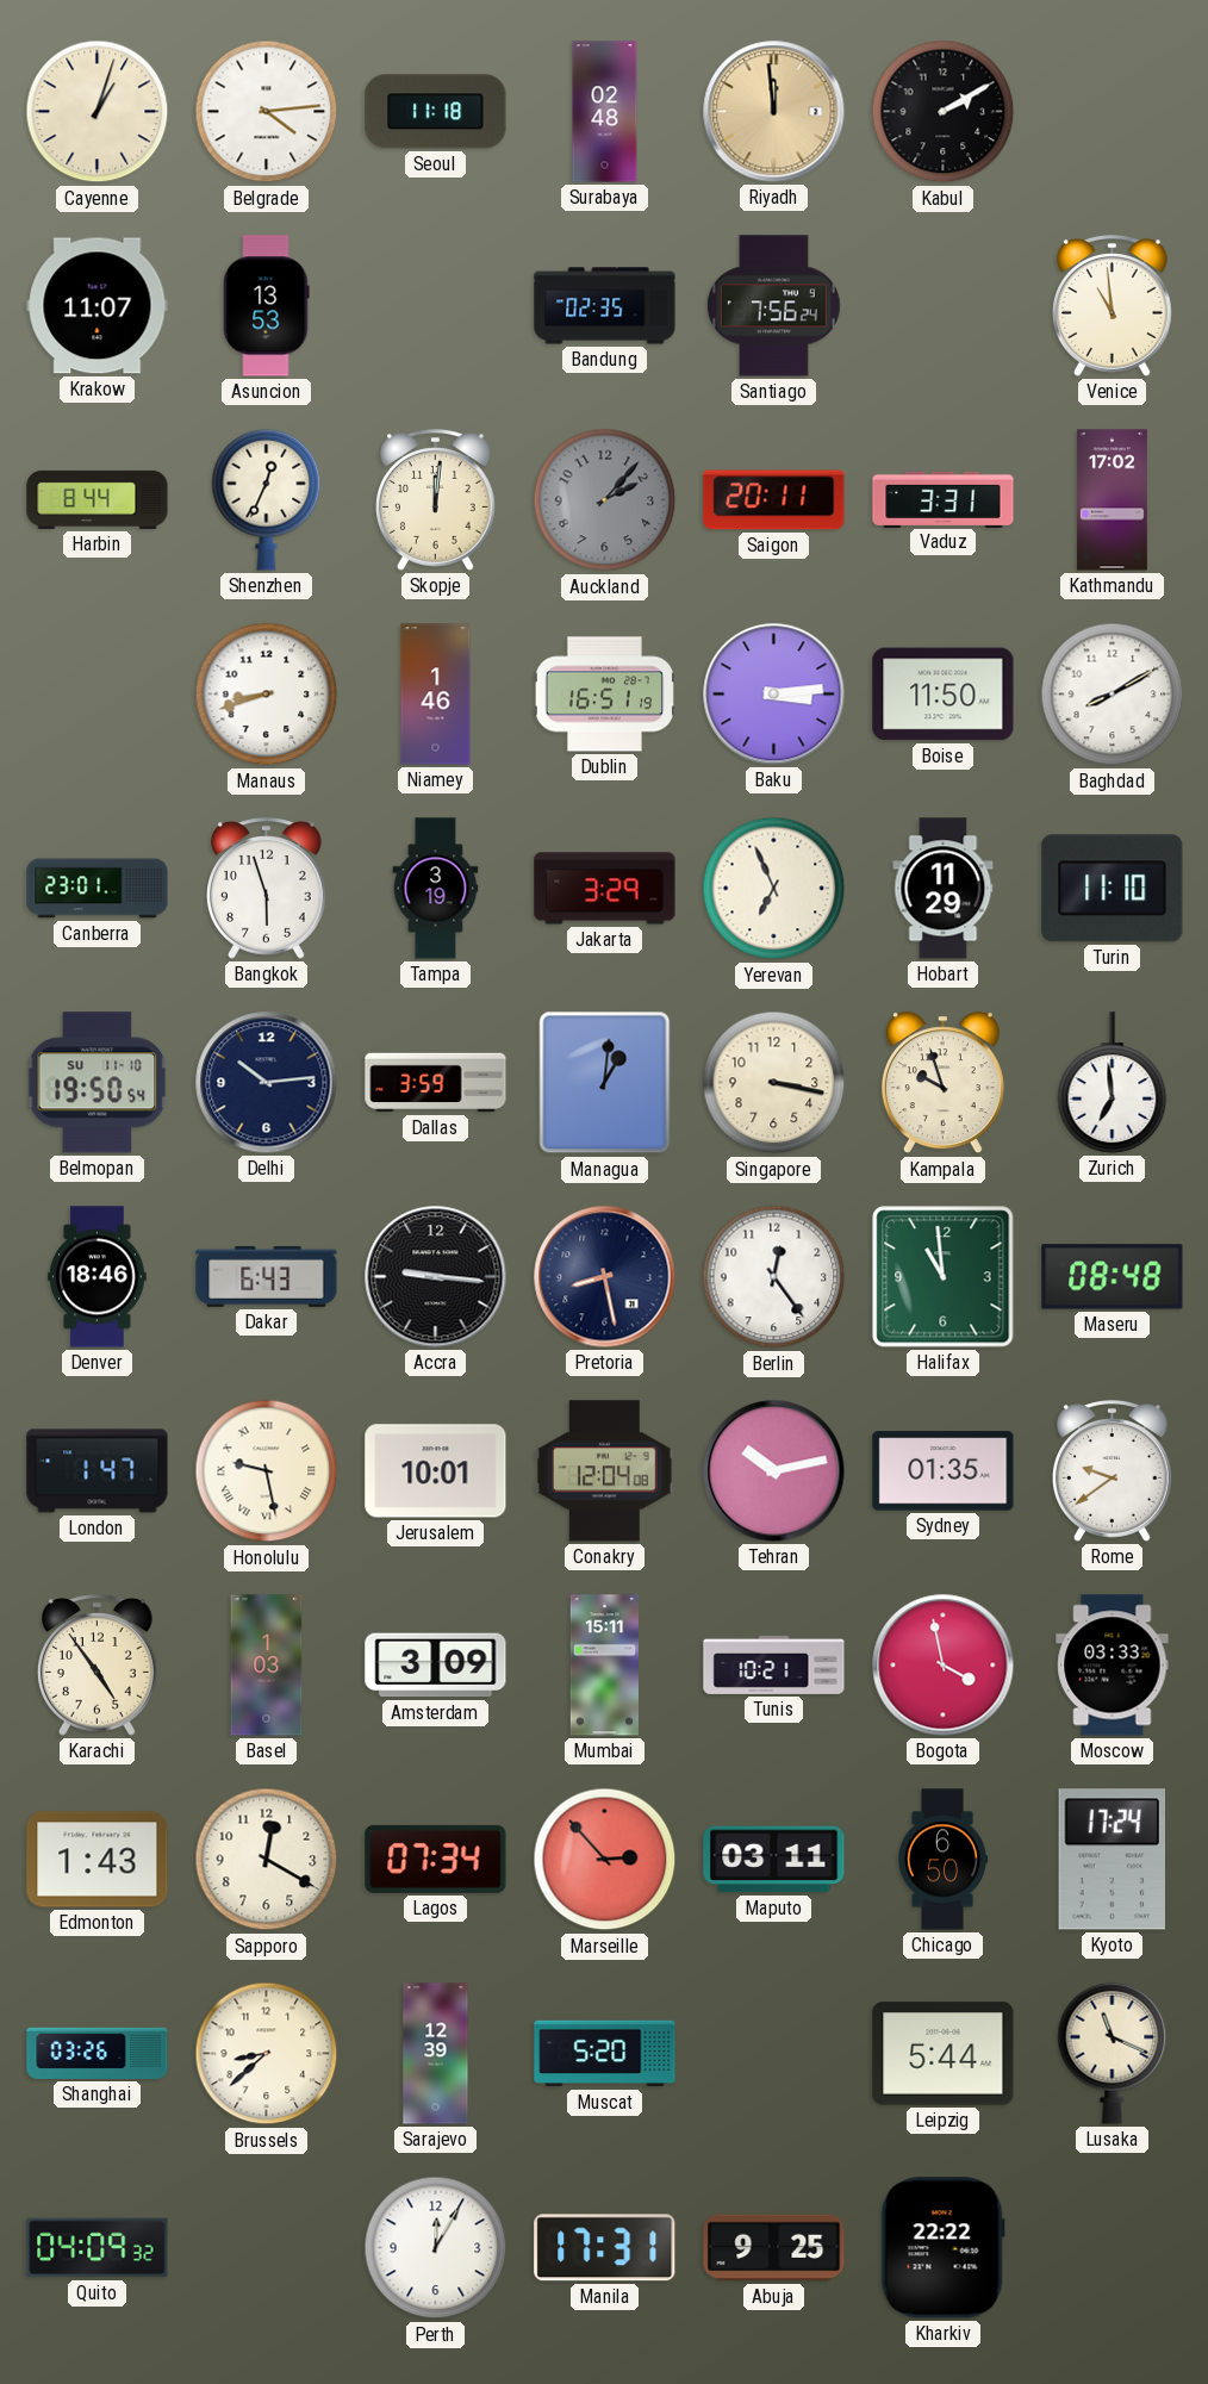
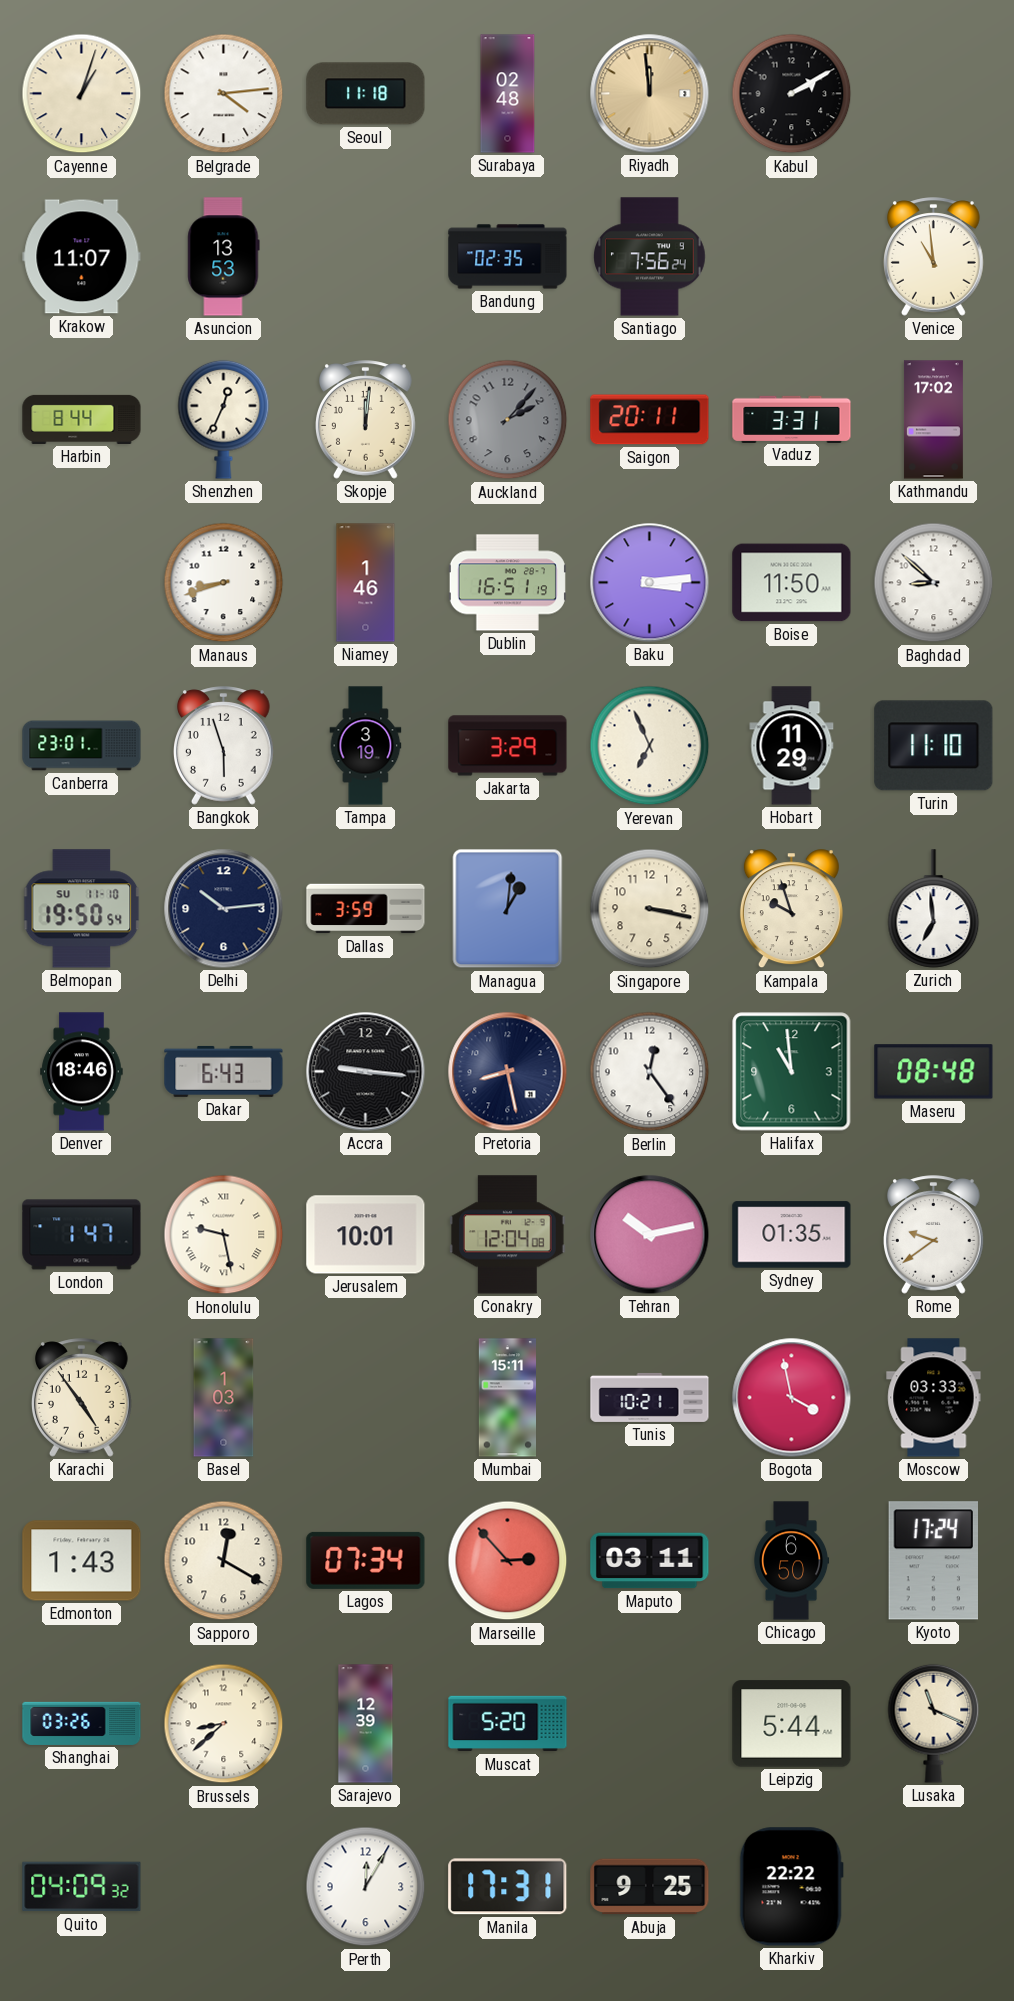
Baghdad: 8:10 -> 8:52 (934, 583)
Amsterdam: 3:09 -> none (436, 1666)
